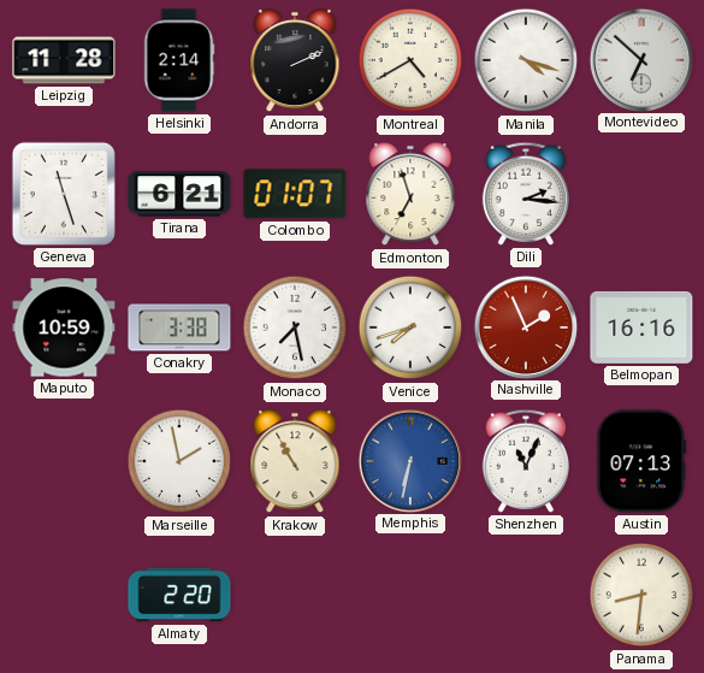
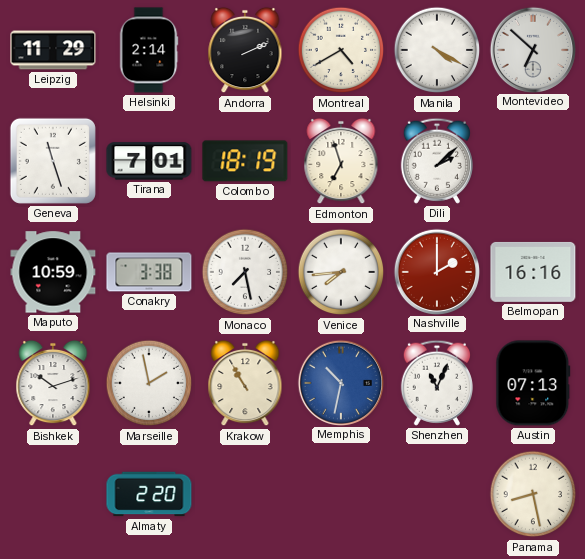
Leipzig: 11:28 -> 11:29 (53, 50)
Manila: 4:18 -> 4:20 (437, 50)
Tirana: 6:21 -> 7:01 (149, 161)
Colombo: 01:07 -> 18:19 (245, 161)
Dili: 2:16 -> 2:08 (437, 161)
Venice: 7:42 -> 7:44 (341, 272)
Nashville: 1:56 -> 2:00 (436, 271)
Bishkek: none -> 10:12 (53, 383)
Memphis: 6:32 -> 10:32 (340, 382)
Panama: 8:31 -> 8:28 (533, 494)
